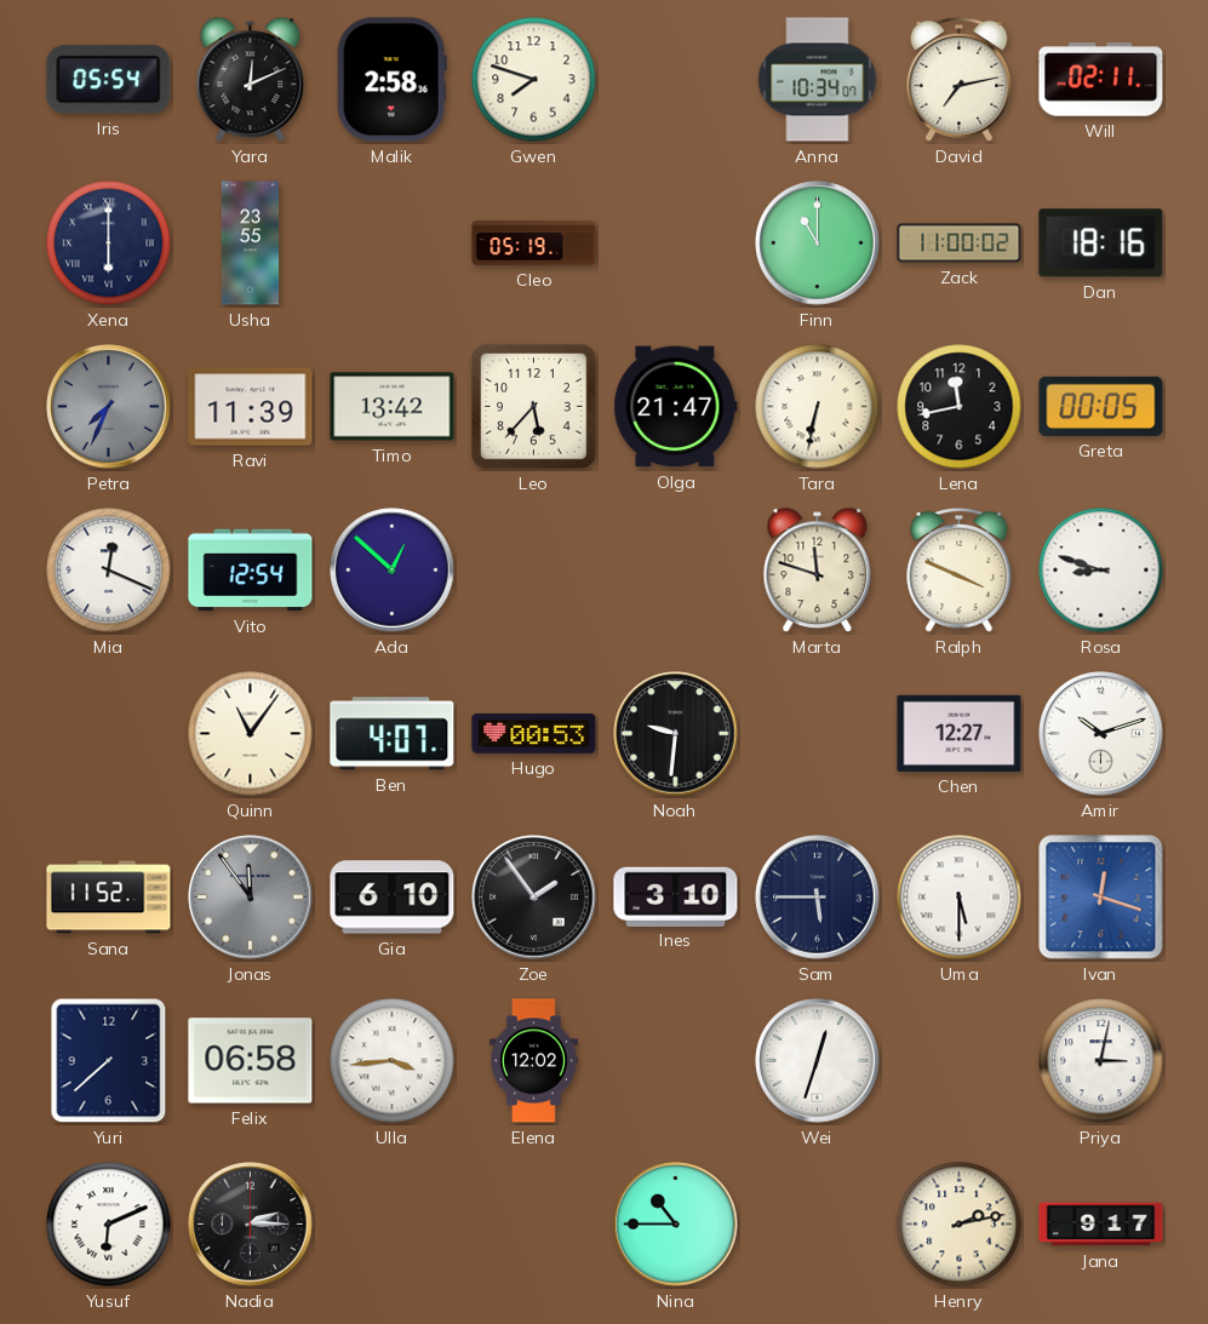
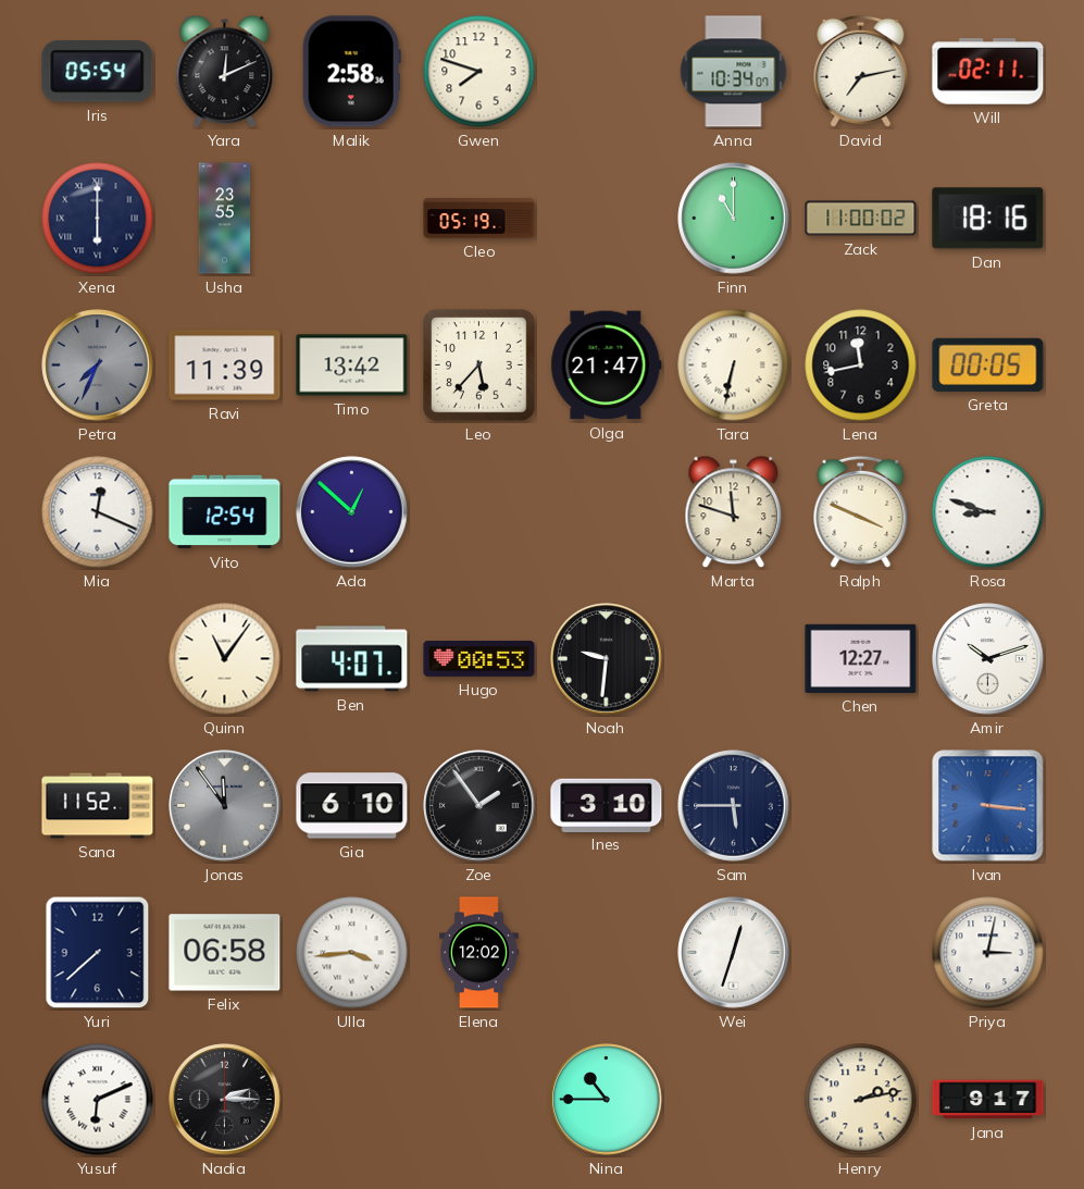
Uma: 5:30 -> none (960, 898)
Ivan: 12:18 -> 3:16 (988, 806)
